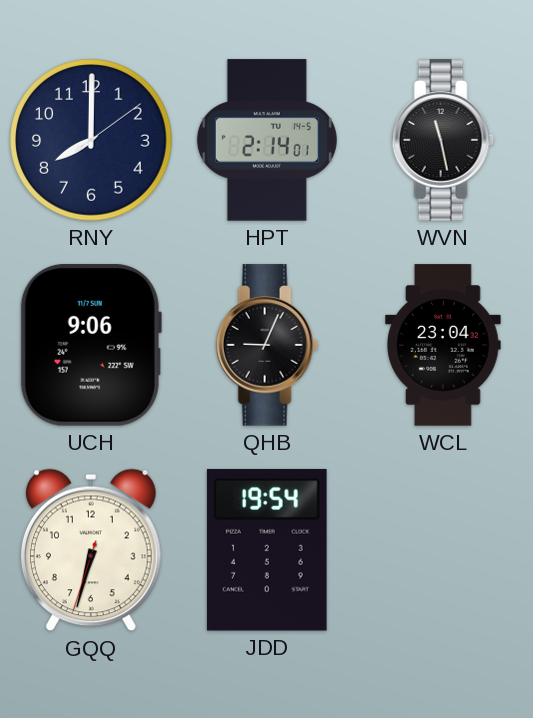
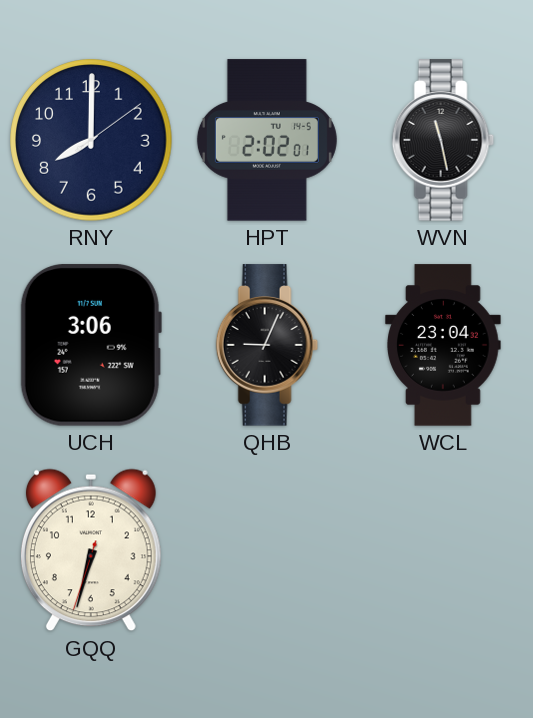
HPT: 2:14 -> 2:02 (267, 140)
UCH: 9:06 -> 3:06 (91, 345)
JDD: 19:54 -> none (267, 550)
